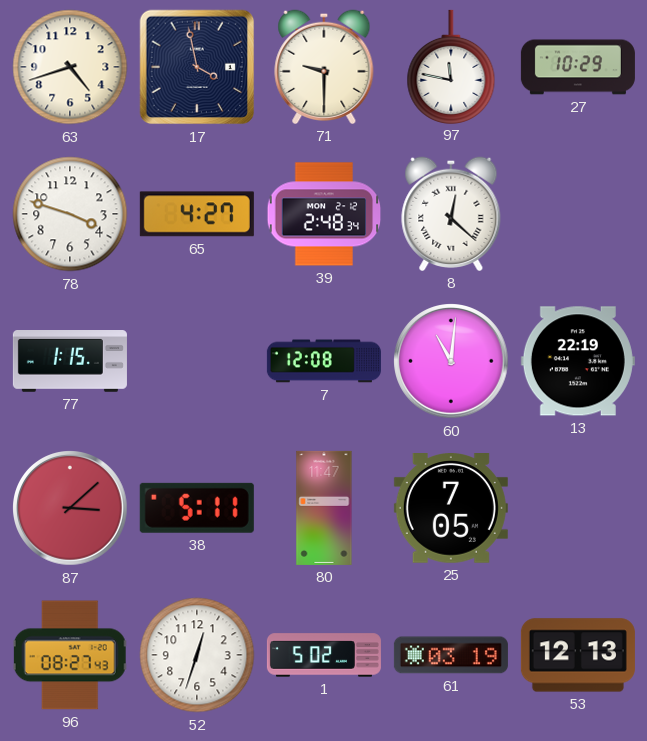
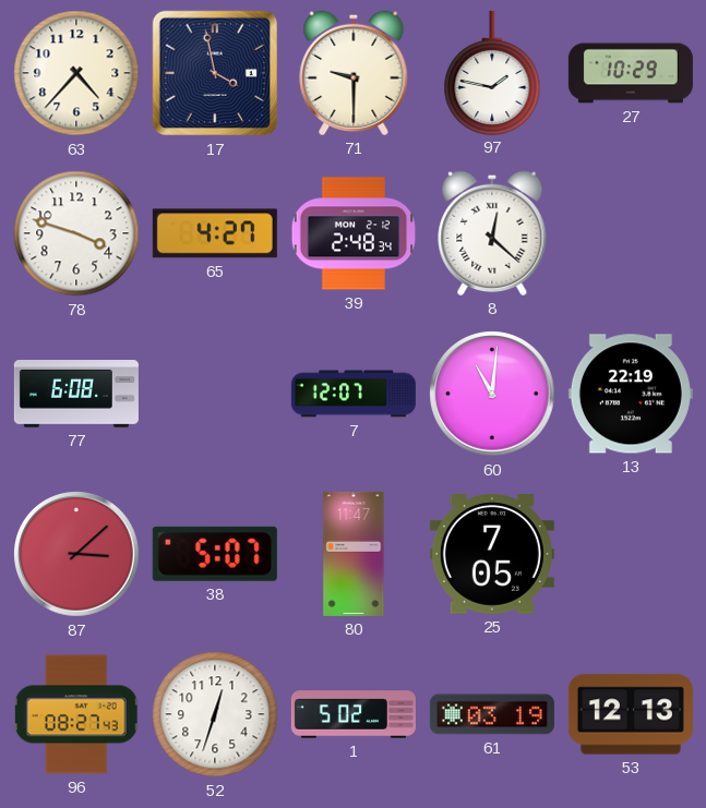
63: 4:42 -> 4:37 (76, 73)
97: 11:47 -> 1:47 (492, 72)
77: 1:15 -> 6:08 (76, 395)
7: 12:08 -> 12:07 (354, 394)
38: 5:11 -> 5:07 (215, 554)
